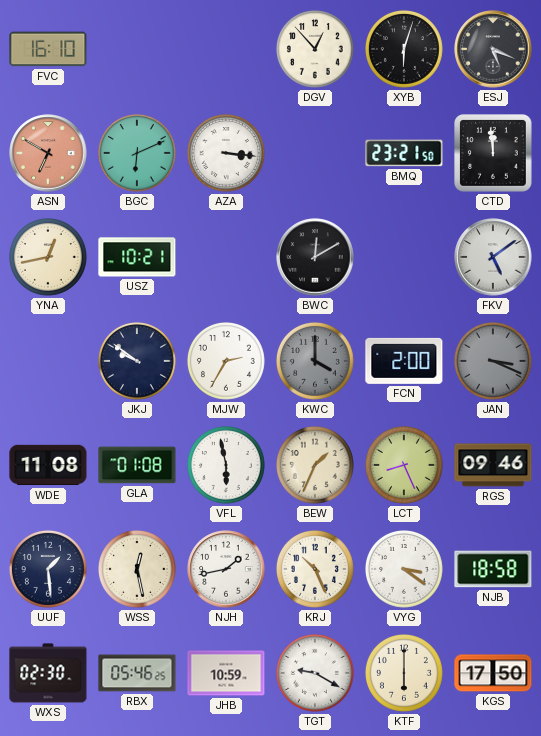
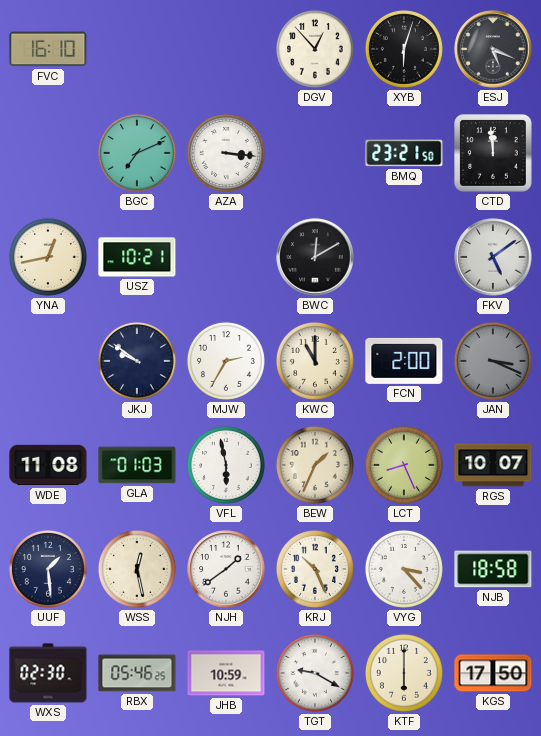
ASN: 6:50 -> none (48, 153)
BGC: 6:11 -> 7:11 (137, 153)
KWC: 4:00 -> 11:00 (315, 361)
KWC dial: grey -> cream (315, 361)
GLA: 01:08 -> 01:03 (137, 465)
RGS: 09:46 -> 10:07 (493, 465)
NJH: 1:43 -> 1:39 (226, 569)
VYG: 3:21 -> 3:23 (404, 569)
